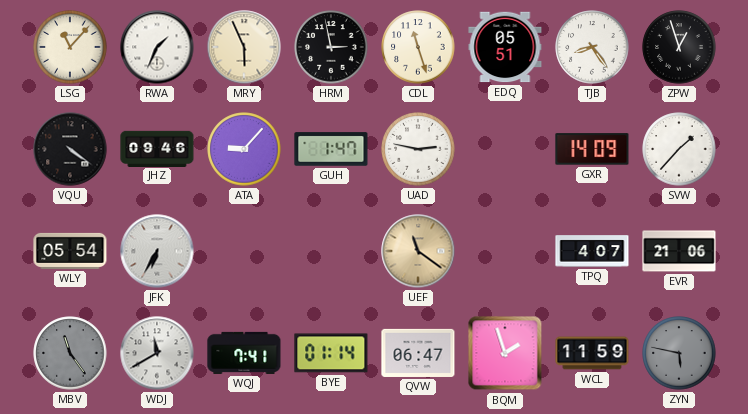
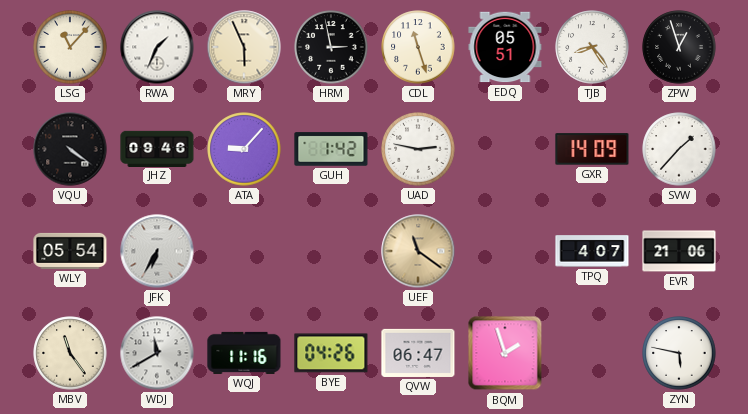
GUH: 1:47 -> 1:42 (331, 149)
MBV dial: grey -> cream (70, 353)
WQJ: 7:41 -> 11:16 (244, 353)
BYE: 01:14 -> 04:26 (331, 353)
WCL: 11:59 -> none (592, 353)
ZYN dial: grey -> white (679, 353)
